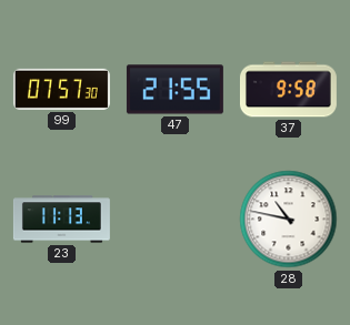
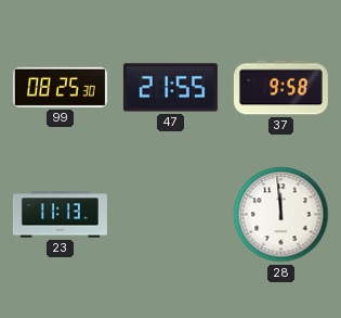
99: 07:57 -> 08:25 (60, 87)
28: 10:47 -> 11:59 (281, 215)
